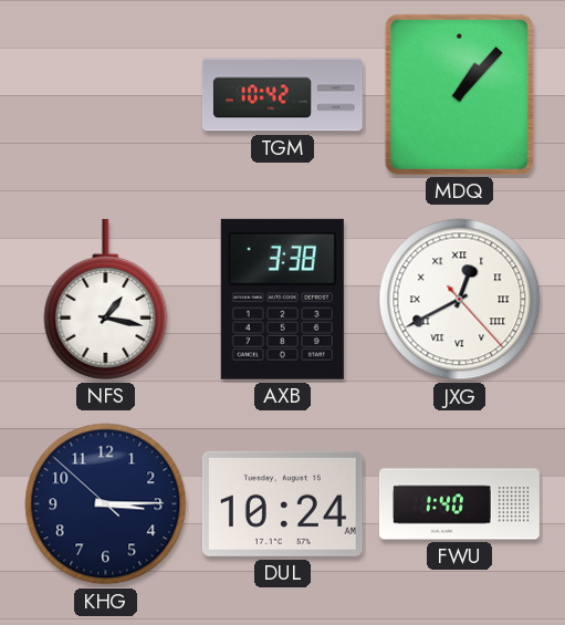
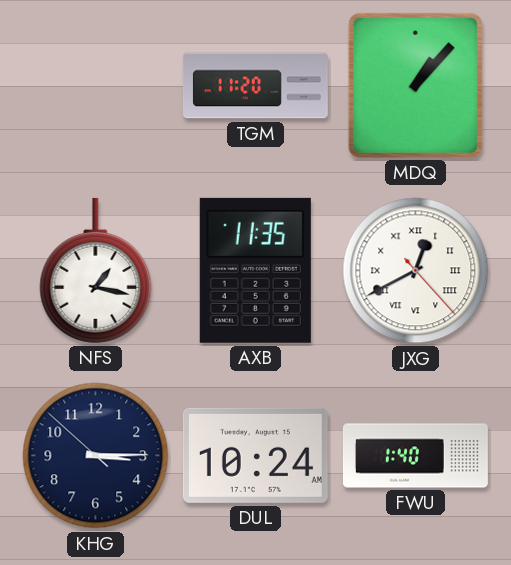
TGM: 10:42 -> 11:20 (255, 86)
AXB: 3:38 -> 11:35 (255, 270)
